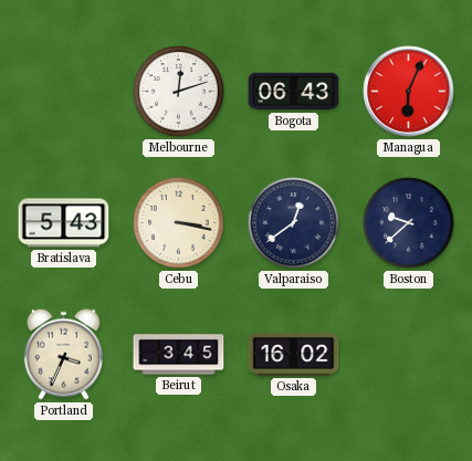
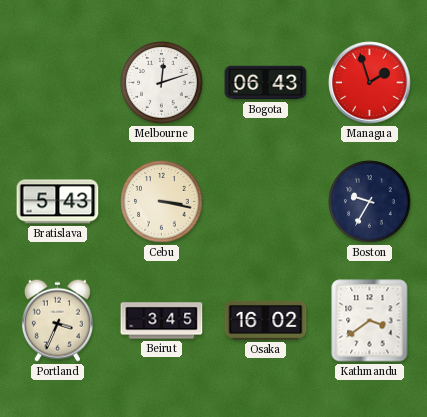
Managua: 6:04 -> 1:57 (370, 83)
Valparaiso: 12:39 -> none (294, 223)
Boston: 9:38 -> 9:35 (370, 202)
Kathmandu: none -> 3:39 (370, 321)
